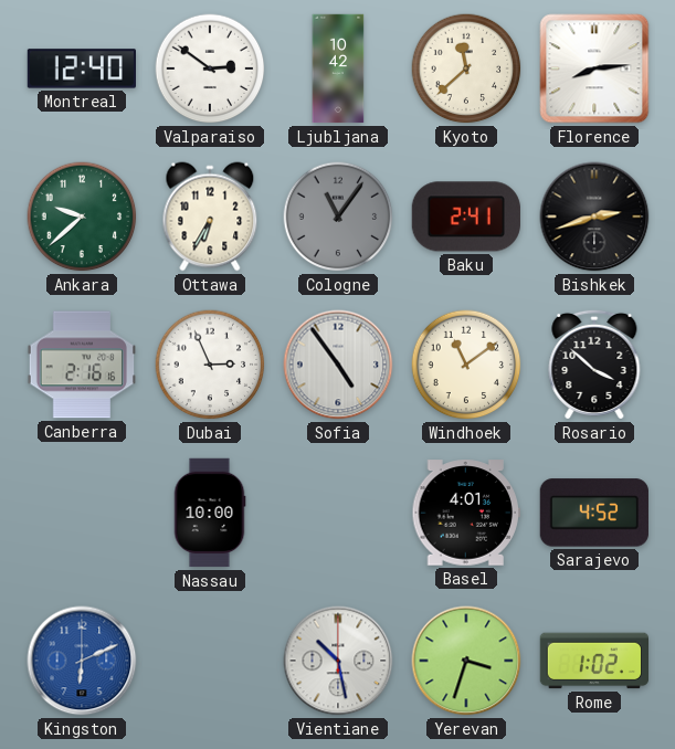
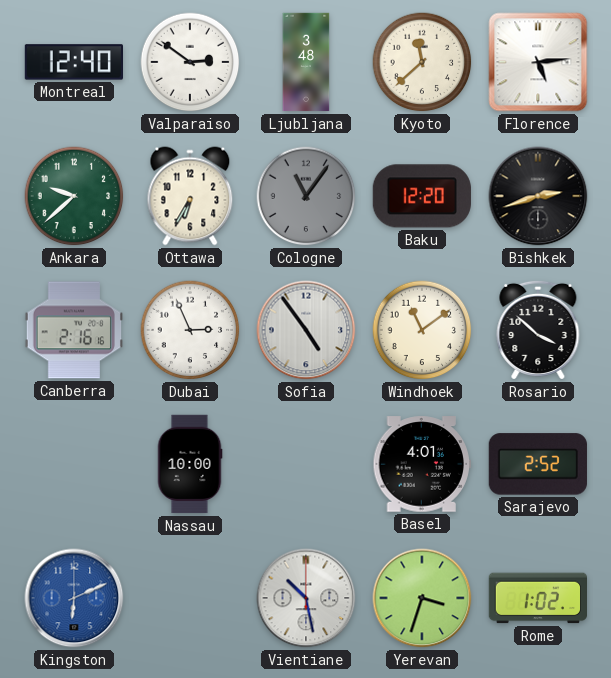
Ljubljana: 10:42 -> 3:48 (306, 62)
Florence: 8:14 -> 5:14 (538, 62)
Baku: 2:41 -> 12:20 (422, 196)
Sarajevo: 4:52 -> 2:52 (538, 464)
